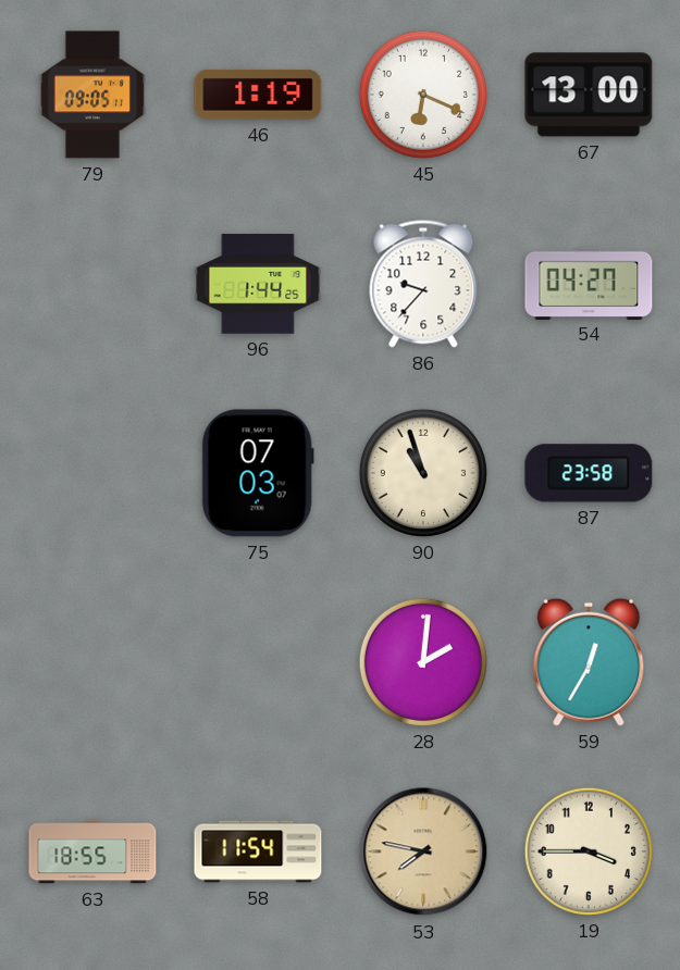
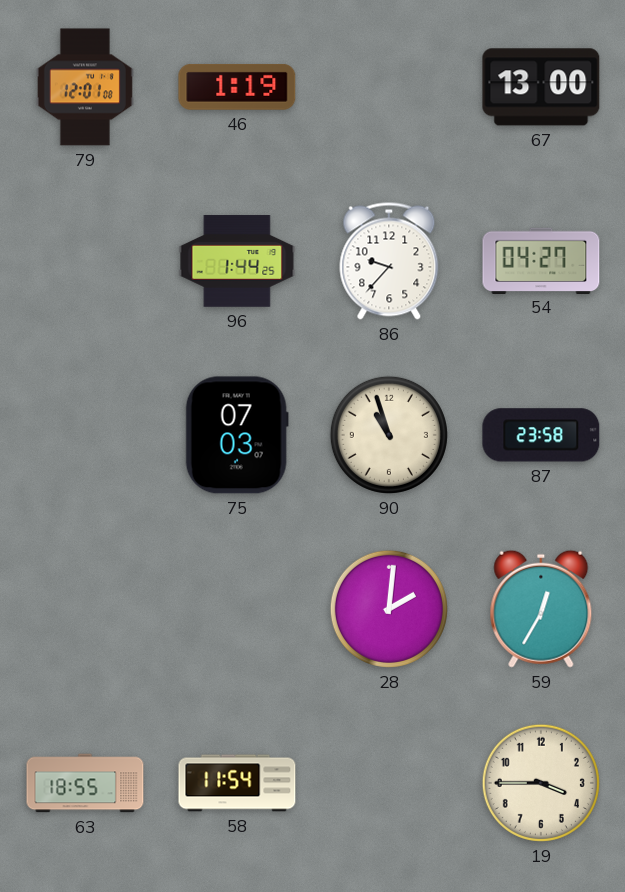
79: 09:05 -> 12:01 (85, 87)
45: 6:19 -> none (423, 95)
53: 7:47 -> none (423, 851)
